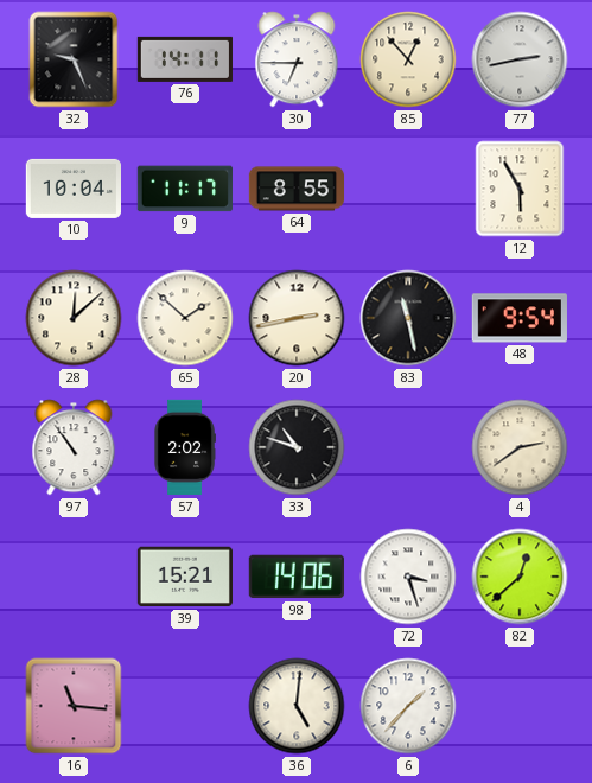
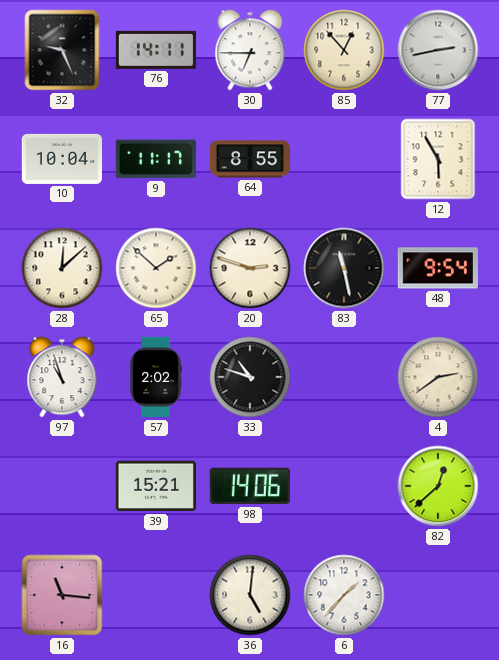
20: 2:43 -> 2:48 (250, 268)
97: 10:54 -> 10:57 (62, 377)
72: 3:27 -> none (408, 577)
